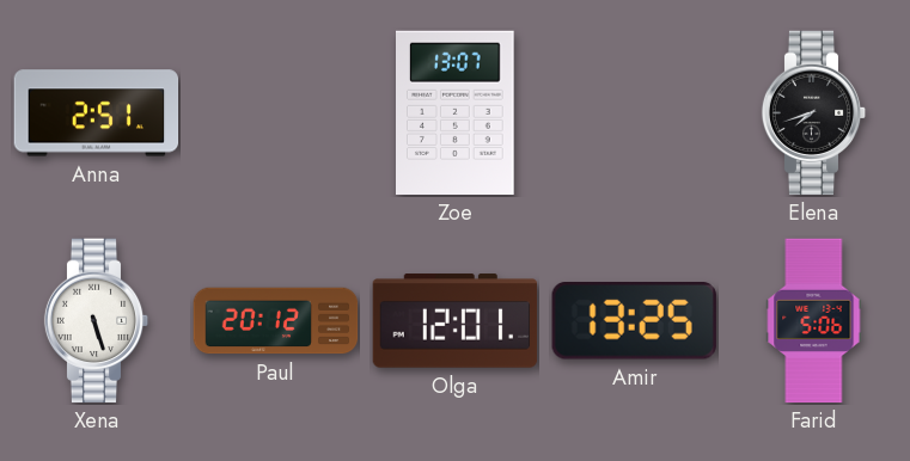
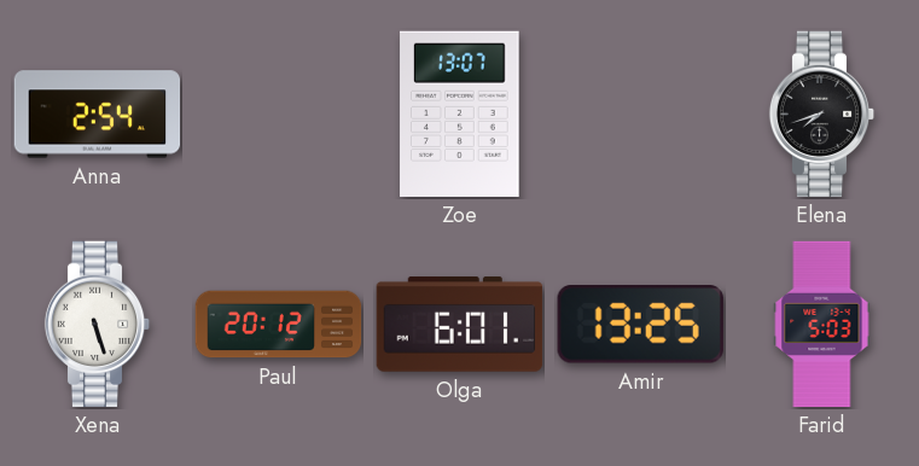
Anna: 2:51 -> 2:54 (98, 115)
Olga: 12:01 -> 6:01 (460, 325)
Farid: 5:06 -> 5:03 (822, 325)
